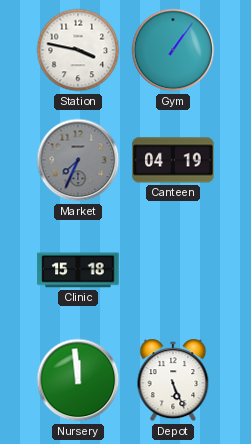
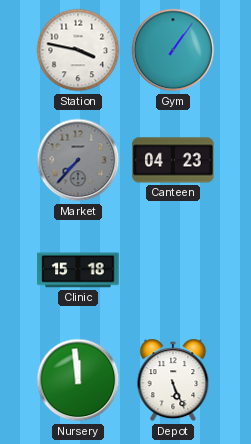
Market: 7:34 -> 7:37 (78, 160)
Canteen: 04:19 -> 04:23 (173, 160)
